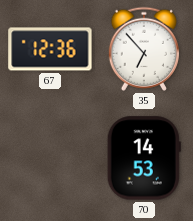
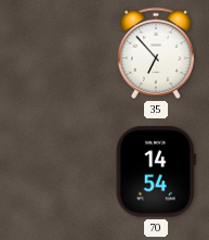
67: 12:36 -> none (50, 49)
70: 14:53 -> 14:54 (156, 172)
